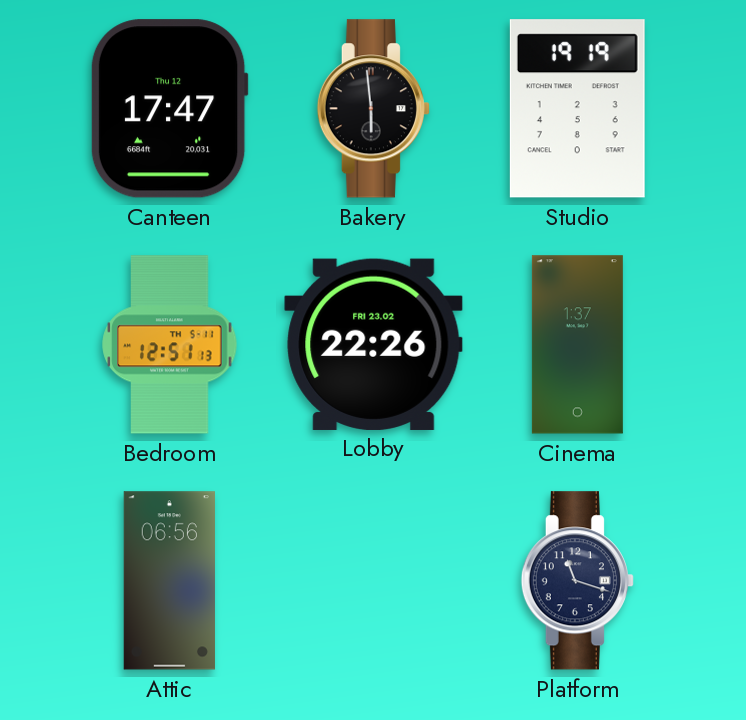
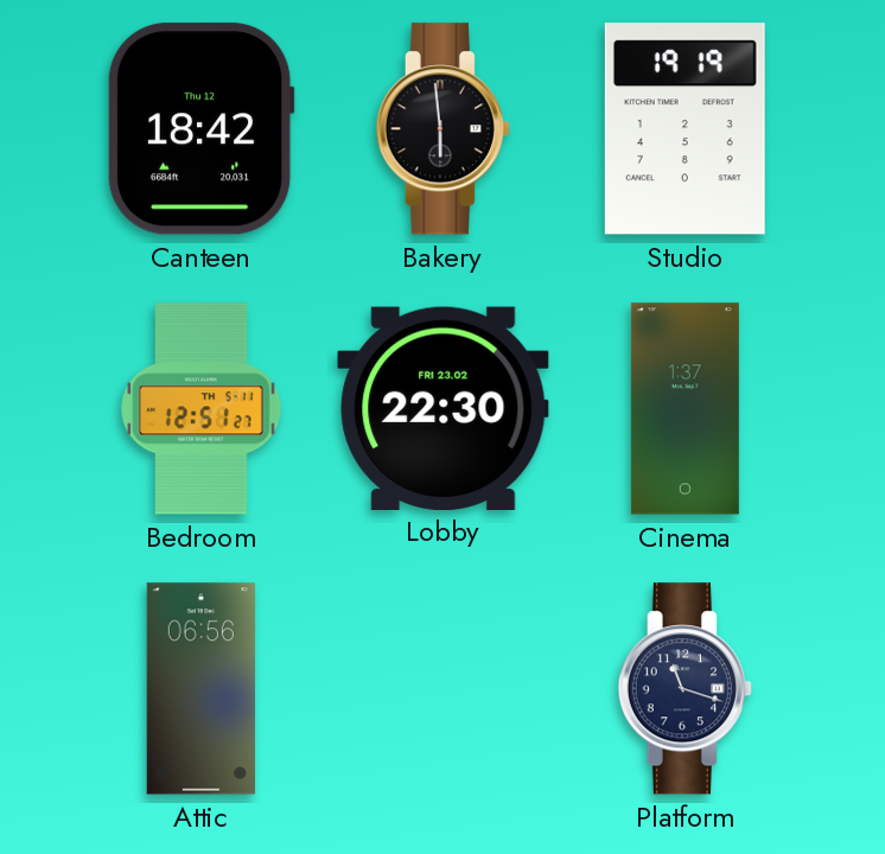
Canteen: 17:47 -> 18:42 (200, 129)
Bedroom: 12:51:13 -> 12:51:27 (202, 409)
Lobby: 22:26 -> 22:30 (444, 408)
